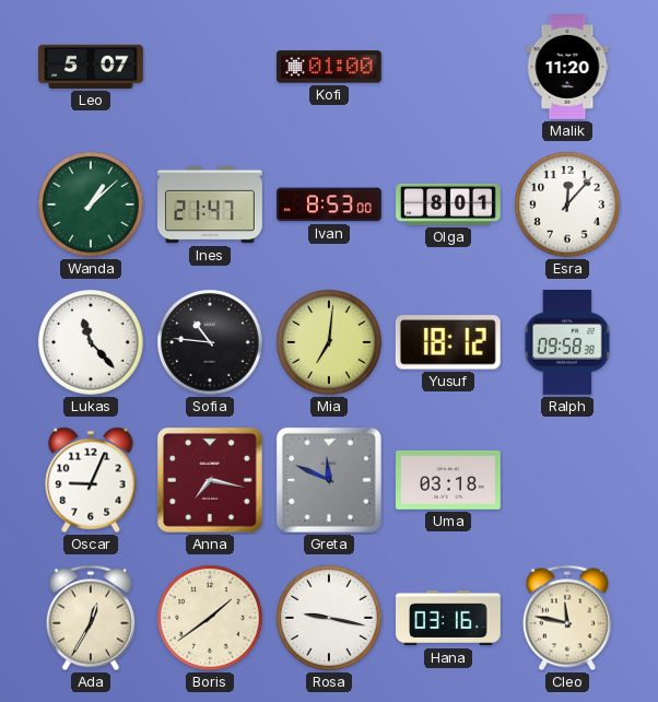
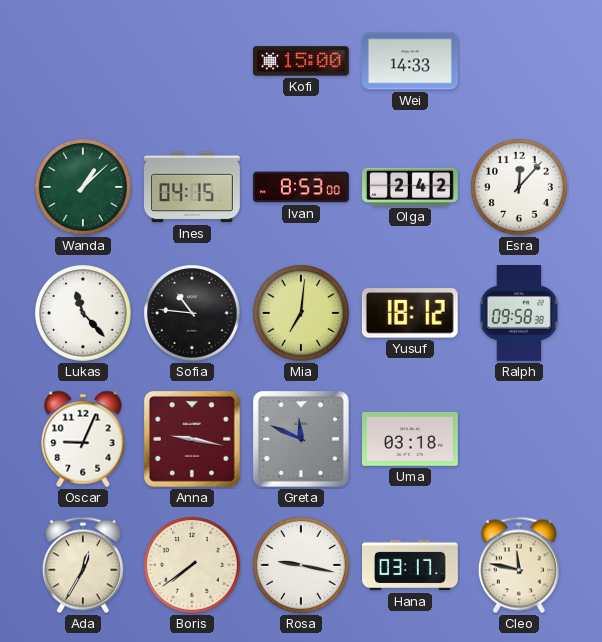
Leo: 5:07 -> none (92, 67)
Kofi: 01:00 -> 15:00 (301, 61)
Wei: none -> 14:33 (411, 61)
Malik: 11:20 -> none (567, 68)
Ines: 21:47 -> 04:15 (193, 187)
Olga: 8:01 -> 2:42 (411, 187)
Anna: 7:17 -> 9:17 (192, 439)
Boris: 1:39 -> 7:39 (193, 566)
Hana: 03:16 -> 03:17 (411, 565)
